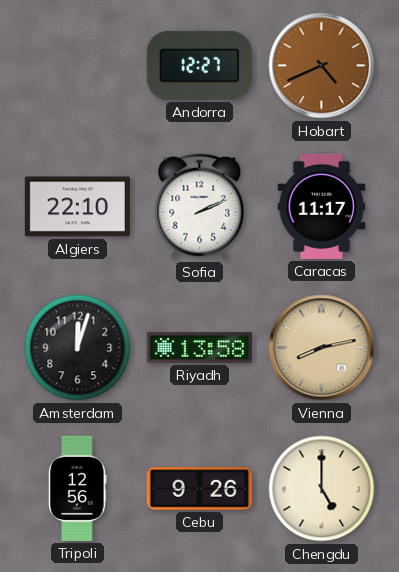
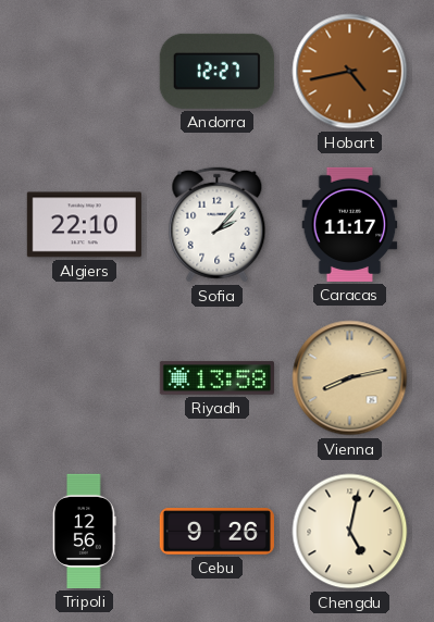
Hobart: 4:41 -> 4:43 (350, 72)
Sofia: 2:11 -> 2:07 (218, 225)
Amsterdam: 12:03 -> none (78, 348)
Chengdu: 5:00 -> 5:02 (350, 532)
